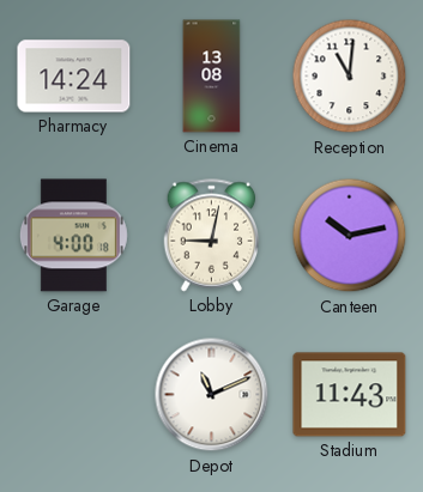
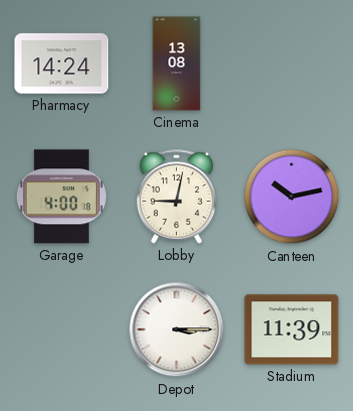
Reception: 11:01 -> none (350, 77)
Depot: 11:11 -> 3:15 (177, 330)
Stadium: 11:43 -> 11:39 (292, 330)
